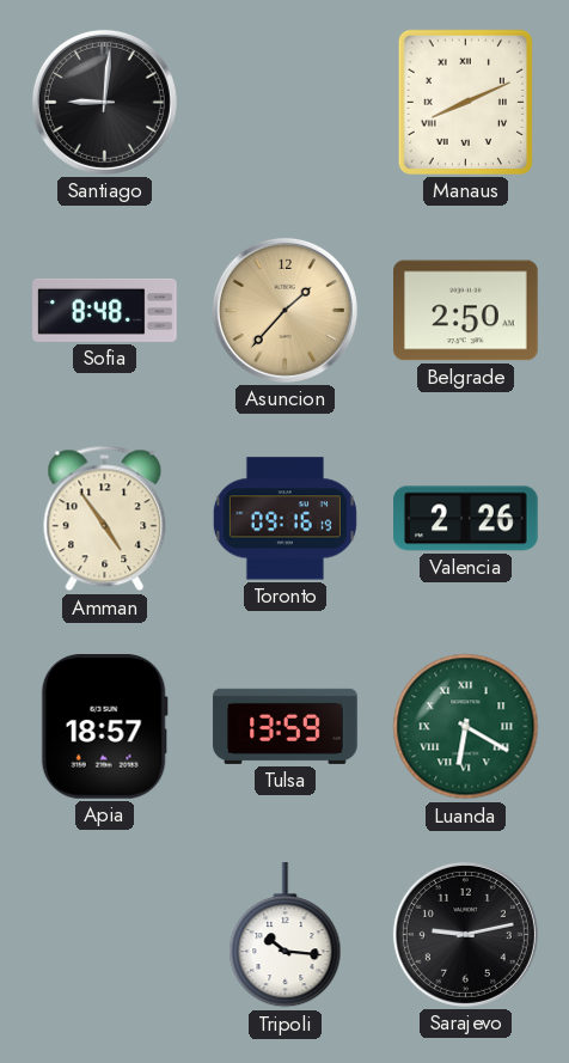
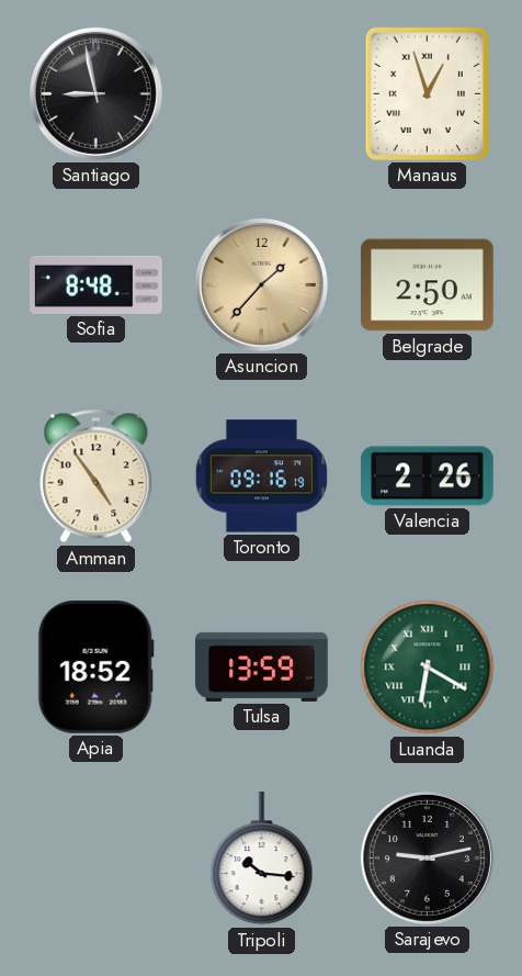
Santiago: 9:01 -> 8:58 (95, 93)
Manaus: 8:11 -> 12:57 (427, 93)
Apia: 18:57 -> 18:52 (95, 668)
